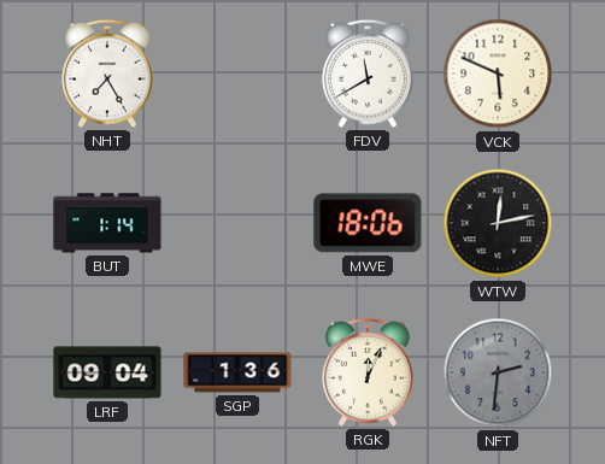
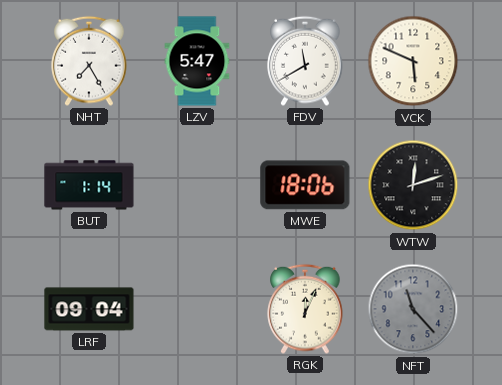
LZV: none -> 5:47 (197, 61)
WTW: 12:13 -> 12:12 (413, 185)
SGP: 1:36 -> none (237, 372)
NFT: 2:31 -> 11:23 (413, 309)
